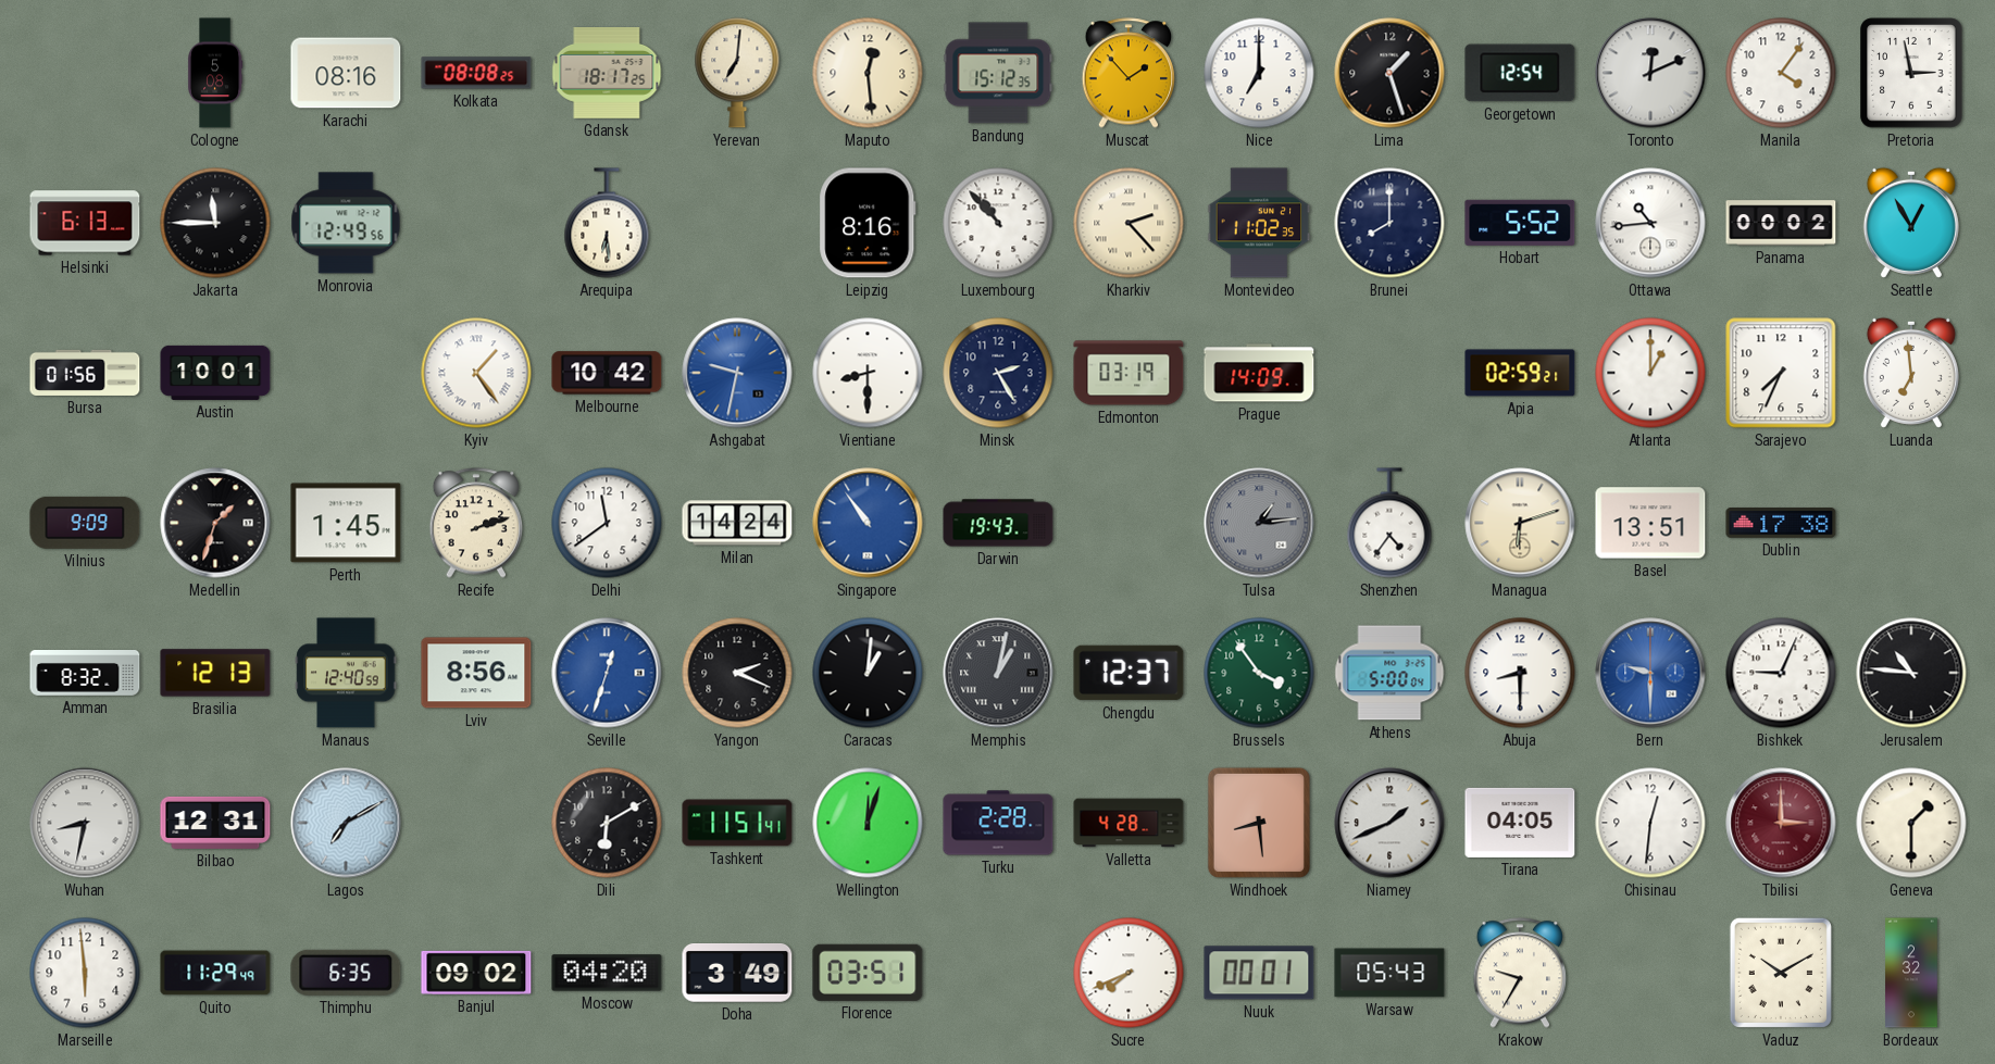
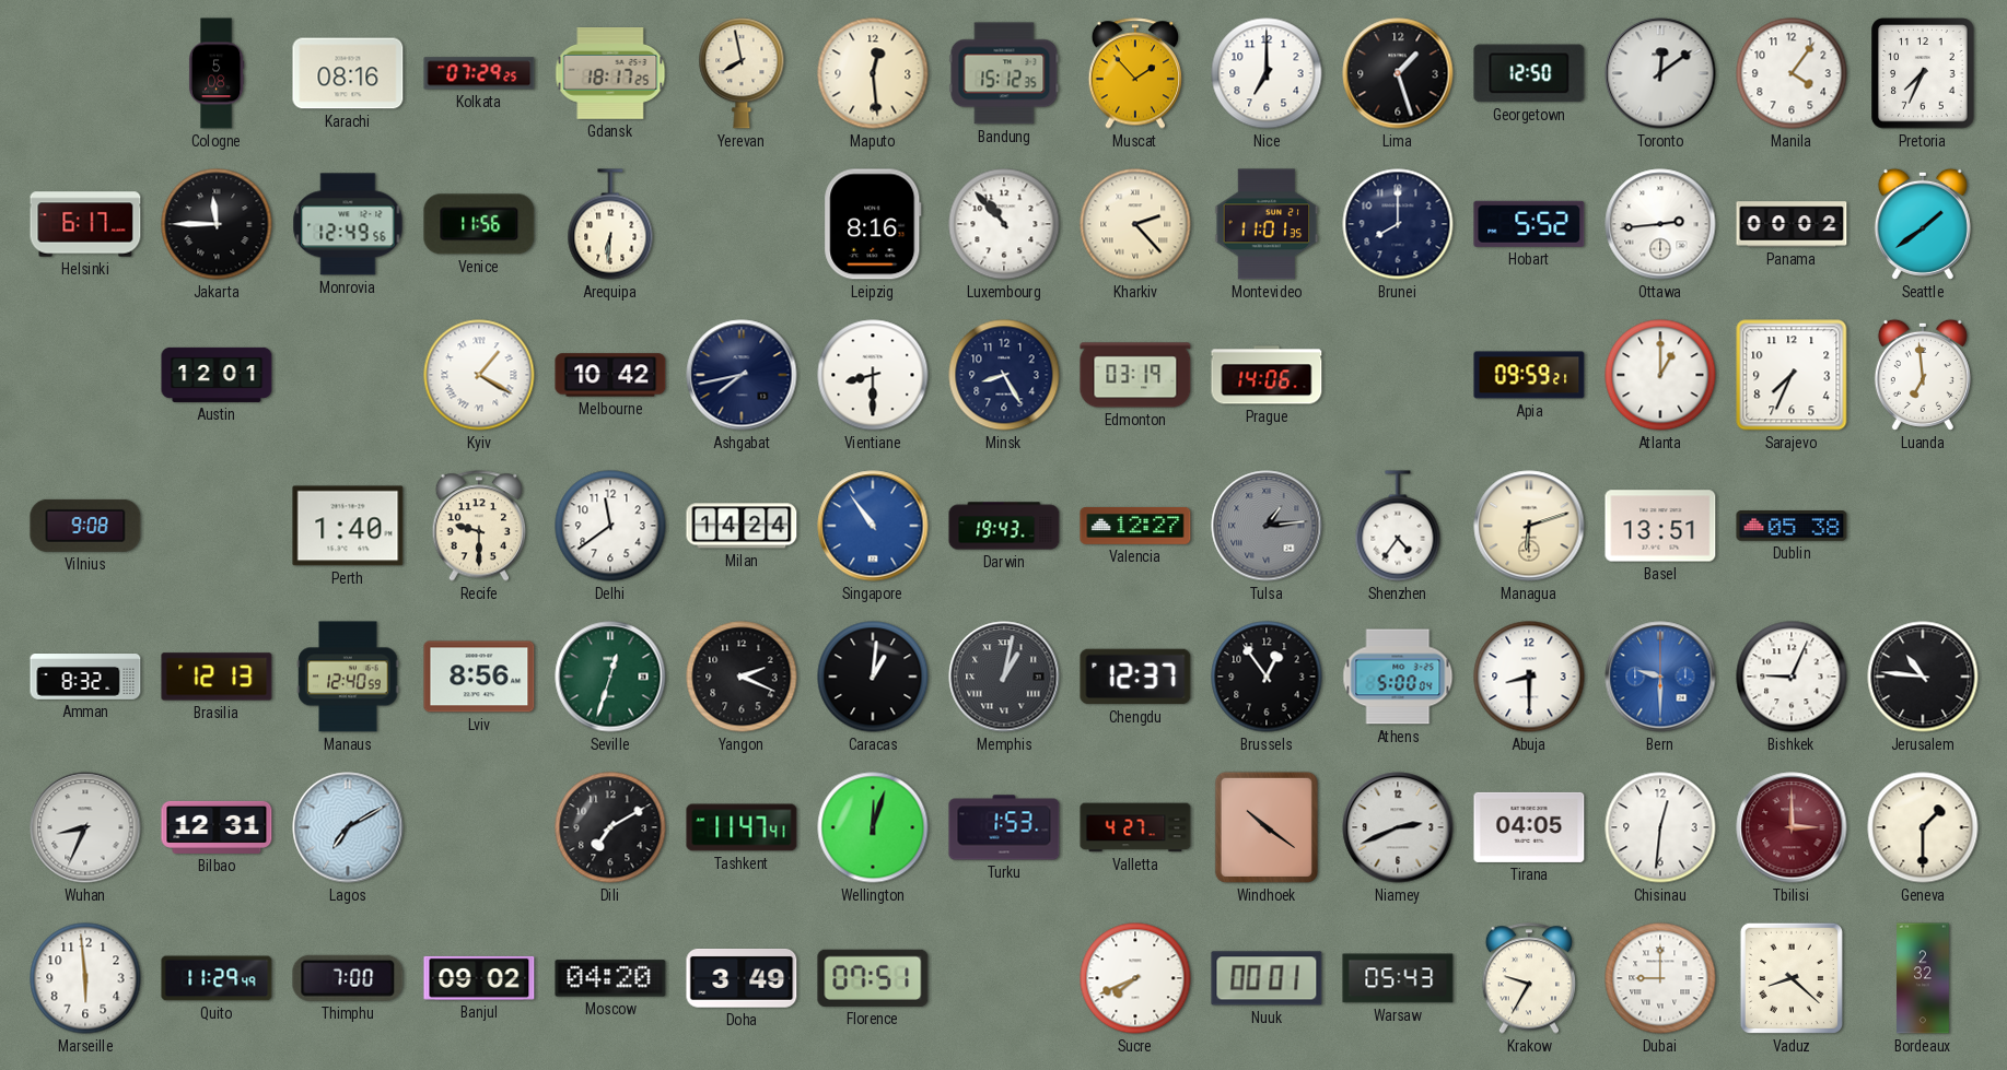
Kolkata: 08:08 -> 07:29 (479, 73)
Yerevan: 7:01 -> 7:58 (742, 73)
Georgetown: 12:54 -> 12:50 (1529, 73)
Toronto: 12:11 -> 12:09 (1660, 73)
Pretoria: 2:58 -> 7:34 (1923, 73)
Helsinki: 6:13 -> 6:17 (85, 224)
Venice: none -> 11:56 (479, 224)
Arequipa: 6:29 -> 6:31 (610, 224)
Montevideo: 11:02 -> 11:01 (1267, 224)
Ottawa: 10:44 -> 2:44 (1660, 224)
Seattle: 12:55 -> 1:39 (1923, 224)
Bursa: 01:56 -> none (85, 373)
Austin: 10:01 -> 12:01 (217, 375)
Kyiv: 1:24 -> 1:20 (479, 375)
Ashgabat: 9:32 -> 7:43 (742, 375)
Ashgabat dial: blue -> navy (742, 375)
Minsk: 2:25 -> 8:25 (1004, 375)
Prague: 14:09 -> 14:06 (1267, 375)
Apia: 02:59 -> 09:59 (1529, 375)
Vilnius: 9:09 -> 9:08 (85, 526)
Medellin: 1:33 -> none (215, 523)
Perth: 1:45 -> 1:40 (348, 526)
Recife: 2:12 -> 9:30 (479, 526)
Valencia: none -> 12:27 (1135, 526)
Dublin: 17:38 -> 05:38 (1792, 527)
Seville dial: blue -> green (610, 677)
Brussels: 3:54 -> 12:54 (1267, 677)
Brussels dial: green -> black (1267, 677)
Wuhan: 8:32 -> 8:34 (85, 827)
Dili: 6:10 -> 7:10 (610, 827)
Tashkent: 11:51 -> 11:47 (742, 827)
Turku: 2:28 -> 1:53 (1004, 827)
Valletta: 4:28 -> 4:27 (1135, 827)
Windhoek: 8:29 -> 10:21 (1267, 827)
Niamey: 1:41 -> 2:41 (1398, 827)
Thimphu: 6:35 -> 7:00 (348, 978)
Florence: 03:51 -> 07:51 (873, 978)
Dubai: none -> 9:00 (1660, 978)
Vaduz: 10:10 -> 8:22 (1792, 978)
